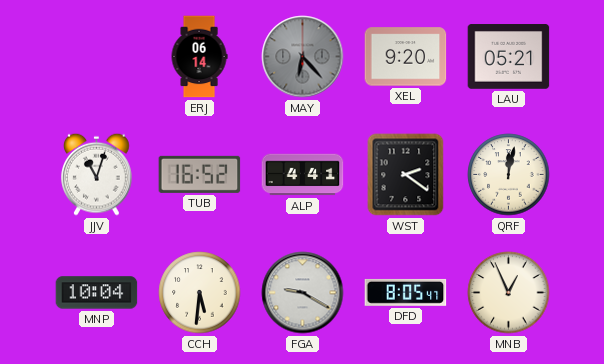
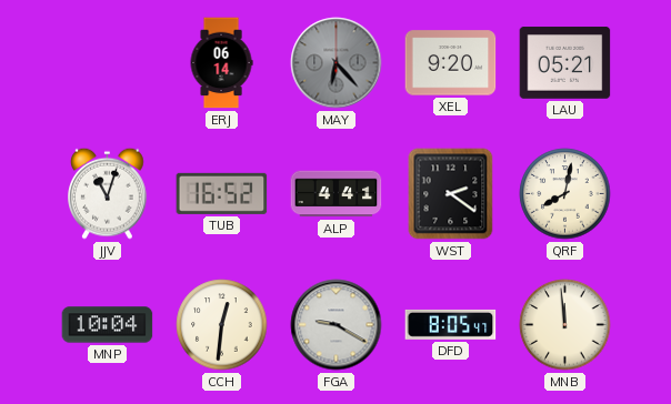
QRF: 12:02 -> 8:02 (565, 194)
CCH: 5:31 -> 12:31 (222, 325)
MNB: 12:56 -> 11:59 (565, 325)
